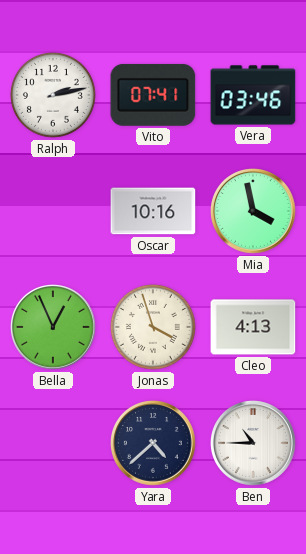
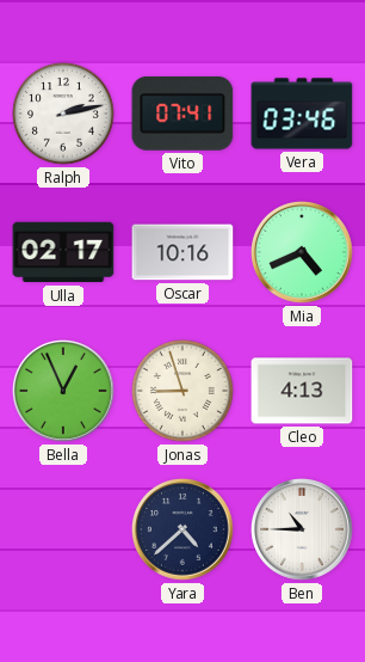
Ulla: none -> 02:17 (63, 252)
Mia: 3:58 -> 4:41 (303, 253)
Jonas: 3:57 -> 8:57 (182, 391)
